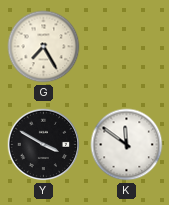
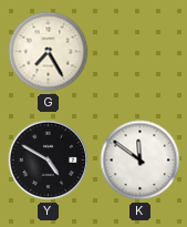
Y: 3:50 -> 4:50 (49, 161)
